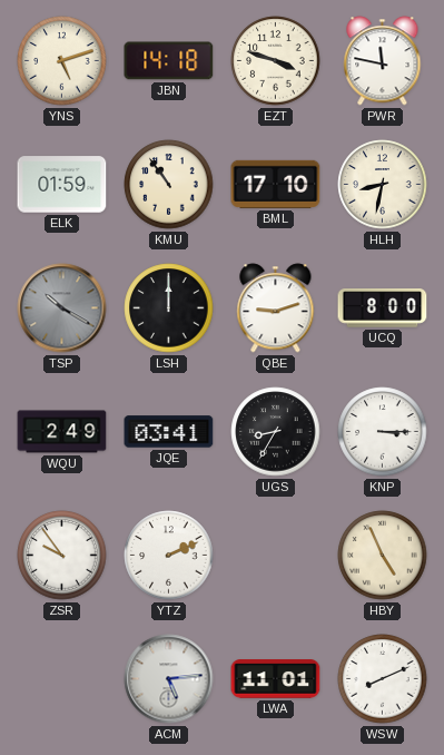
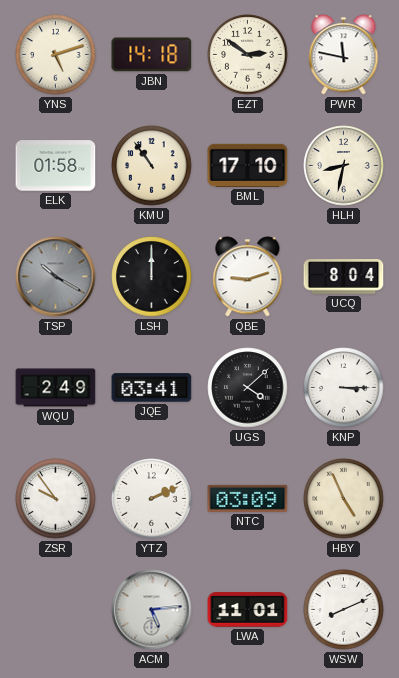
EZT: 3:48 -> 2:51 (248, 55)
ELK: 01:59 -> 01:58 (56, 166)
UCQ: 8:00 -> 8:04 (344, 277)
UGS: 8:35 -> 4:08 (248, 388)
NTC: none -> 03:09 (248, 498)
